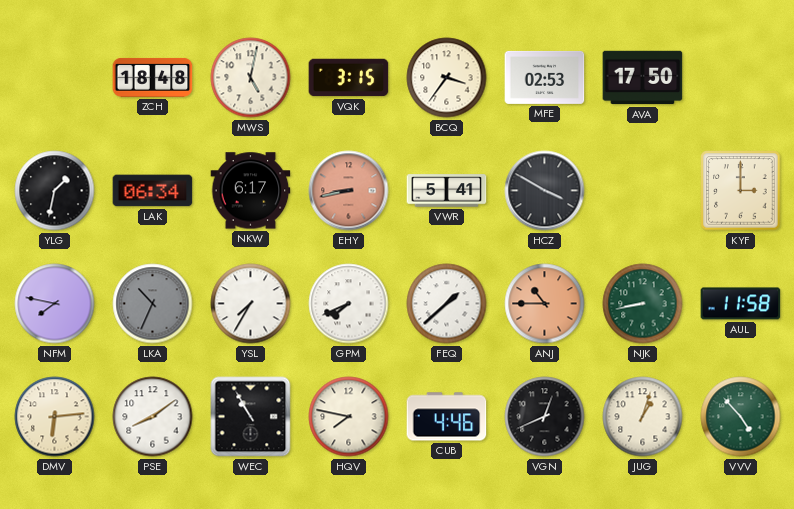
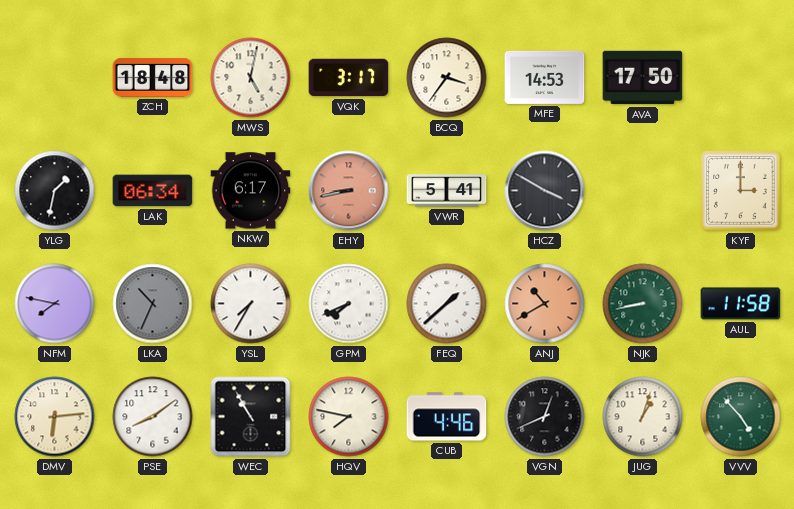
VQK: 3:15 -> 3:17 (349, 78)
MFE: 02:53 -> 14:53 (545, 77)
ANJ: 10:45 -> 10:40 (545, 304)
